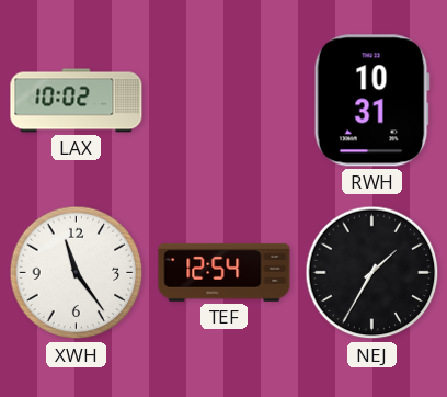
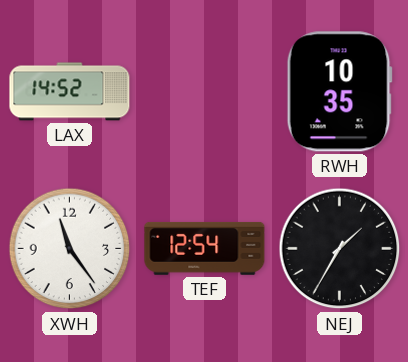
LAX: 10:02 -> 14:52 (70, 92)
RWH: 10:31 -> 10:35 (339, 92)
